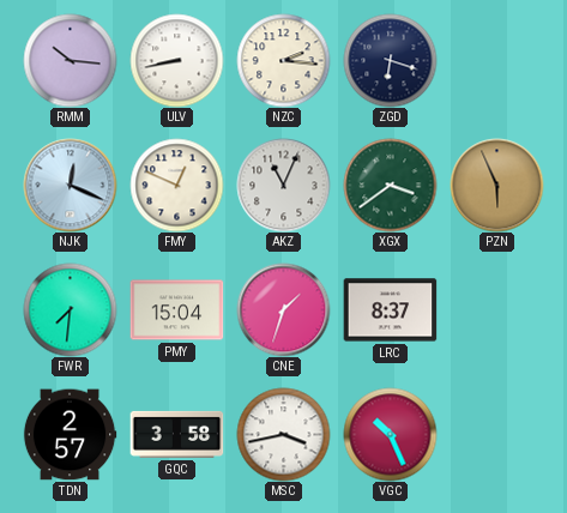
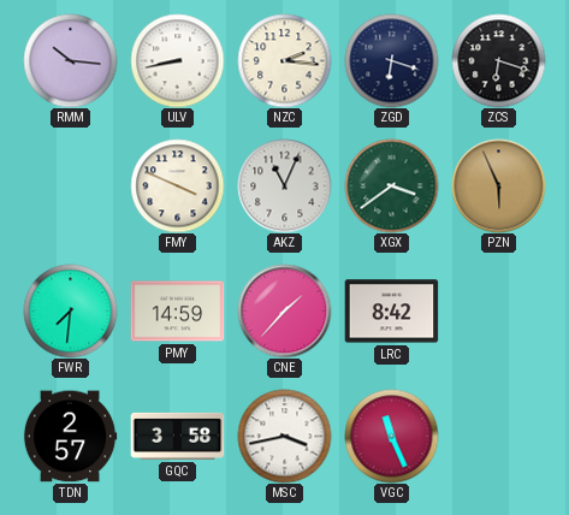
ZCS: none -> 6:18 (498, 60)
NJK: 12:19 -> none (70, 185)
FMY: 12:49 -> 3:49 (177, 185)
PMY: 15:04 -> 14:59 (177, 312)
CNE: 1:33 -> 1:37 (284, 310)
LRC: 8:37 -> 8:42 (391, 312)
VGC: 10:26 -> 11:26 (391, 436)
